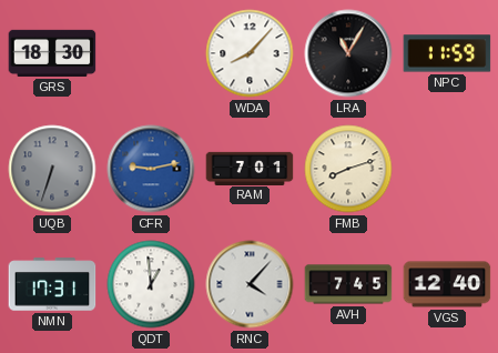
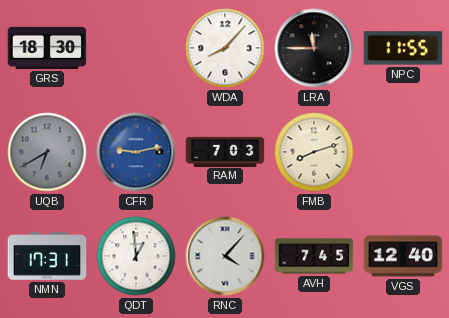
LRA: 11:05 -> 11:45 (314, 48)
NPC: 11:59 -> 11:55 (403, 48)
UQB: 6:33 -> 6:40 (47, 152)
RAM: 7:01 -> 7:03 (225, 151)
